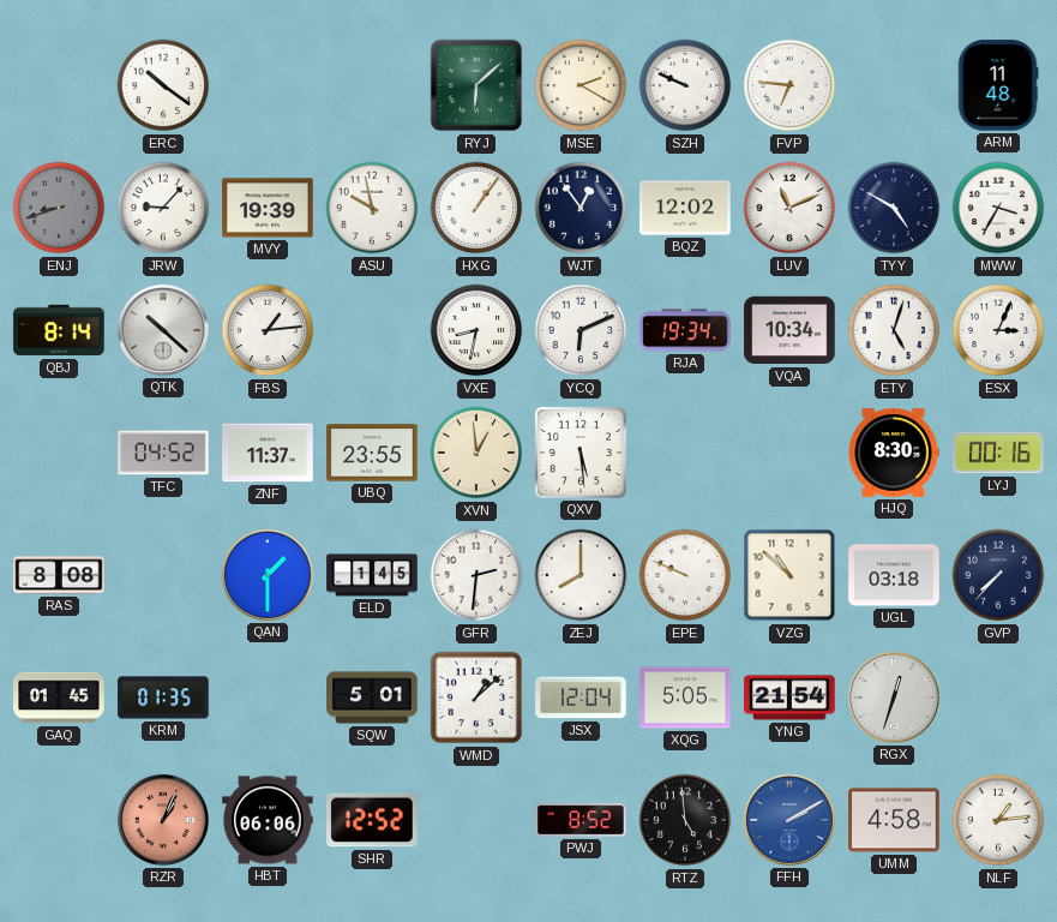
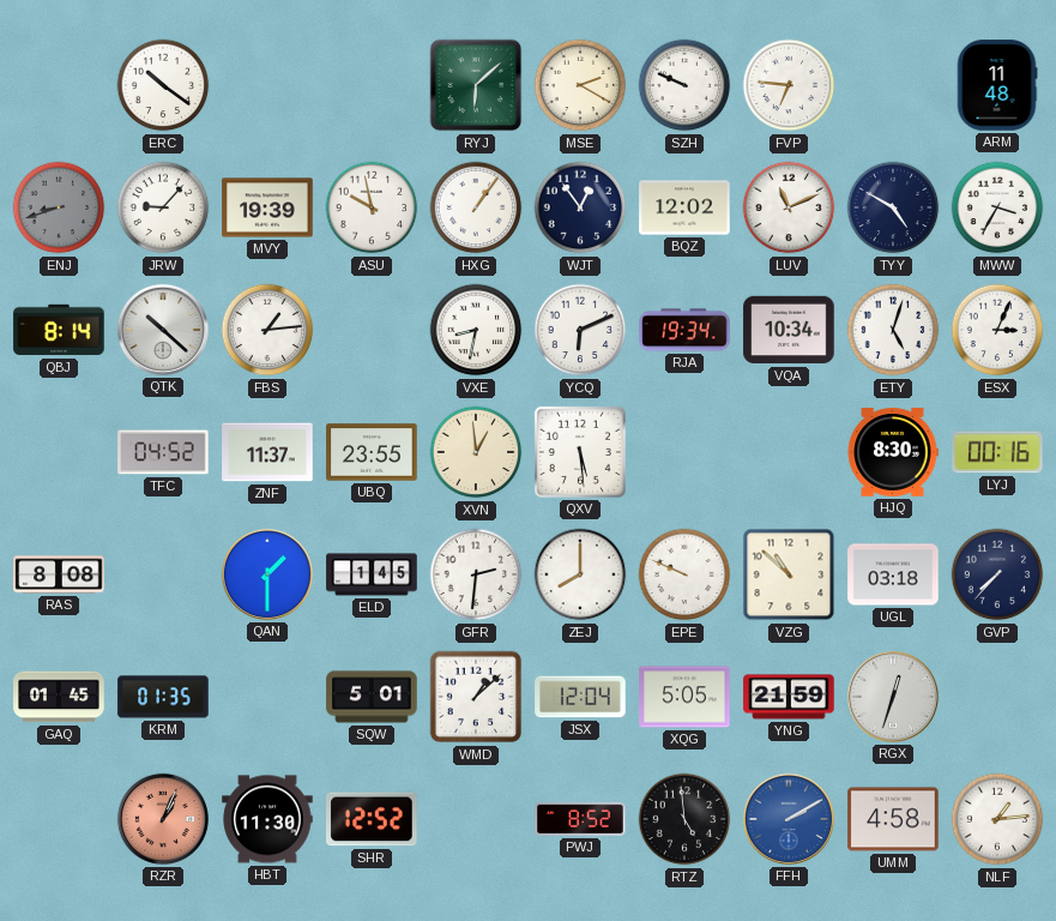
YNG: 21:54 -> 21:59 (789, 697)
HBT: 06:06 -> 11:30 (267, 819)
